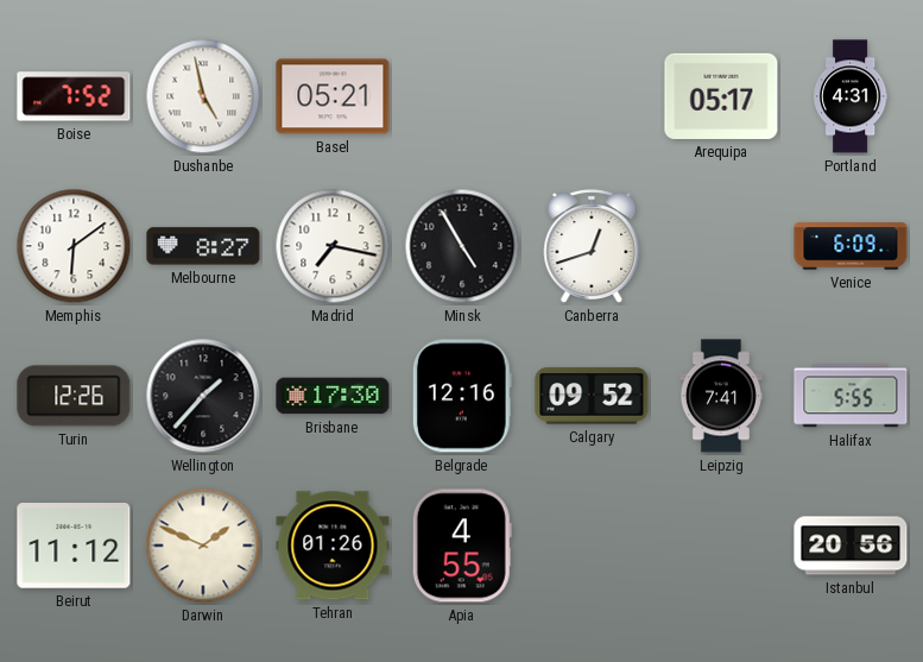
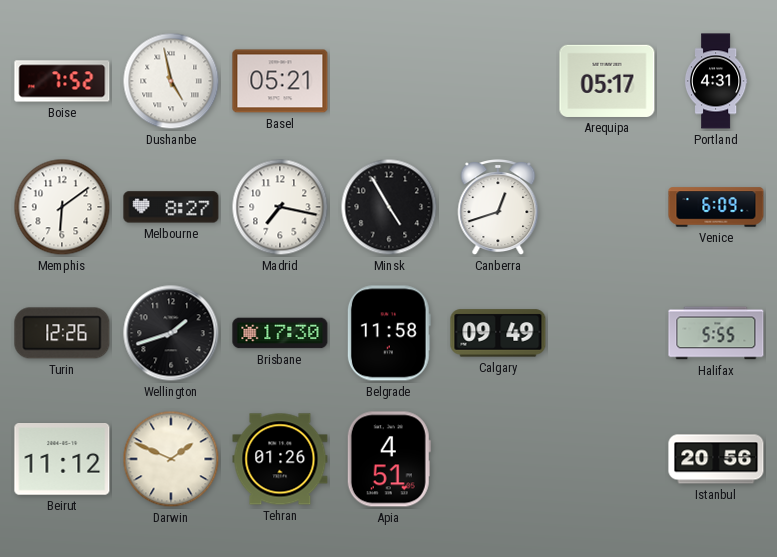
Wellington: 1:37 -> 1:42 (171, 333)
Belgrade: 12:16 -> 11:58 (389, 333)
Calgary: 09:52 -> 09:49 (498, 333)
Leipzig: 7:41 -> none (721, 396)
Apia: 4:55 -> 4:51 (389, 459)
